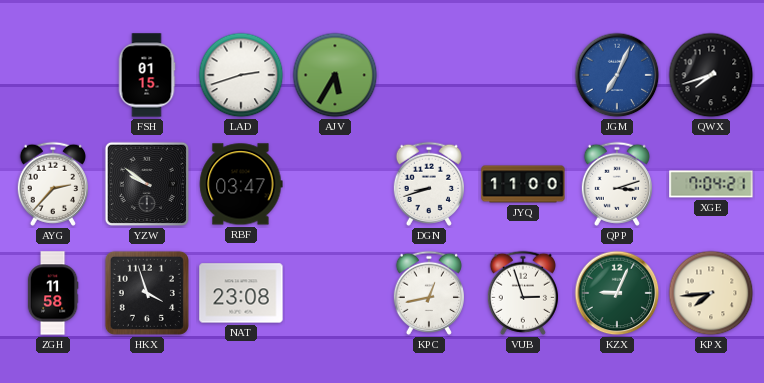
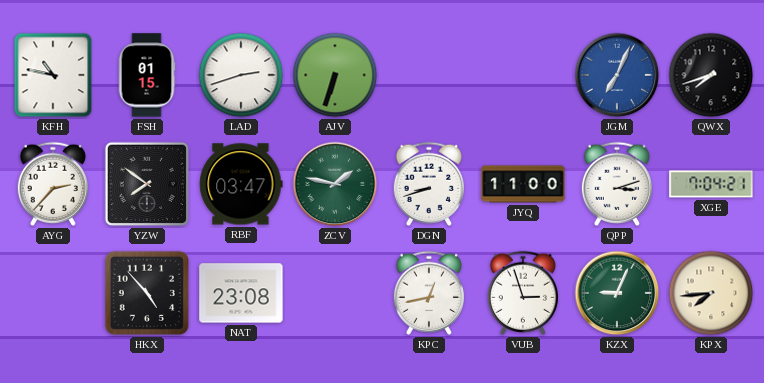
KFH: none -> 10:47 (53, 75)
AJV: 5:35 -> 6:33 (335, 75)
YZW: 9:51 -> 7:51 (147, 184)
ZCV: none -> 1:47 (335, 184)
ZGH: 11:58 -> none (53, 293)
HKX: 3:57 -> 4:53 (147, 293)
